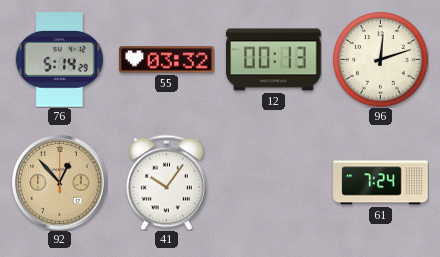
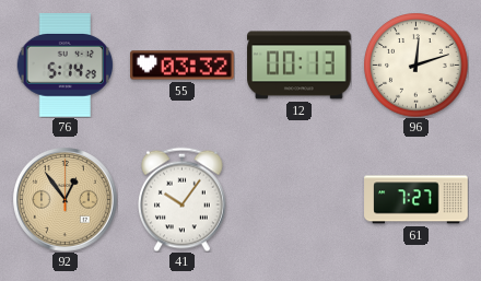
92: 12:53 -> 12:54 (66, 200)
61: 7:24 -> 7:27 (417, 200)
